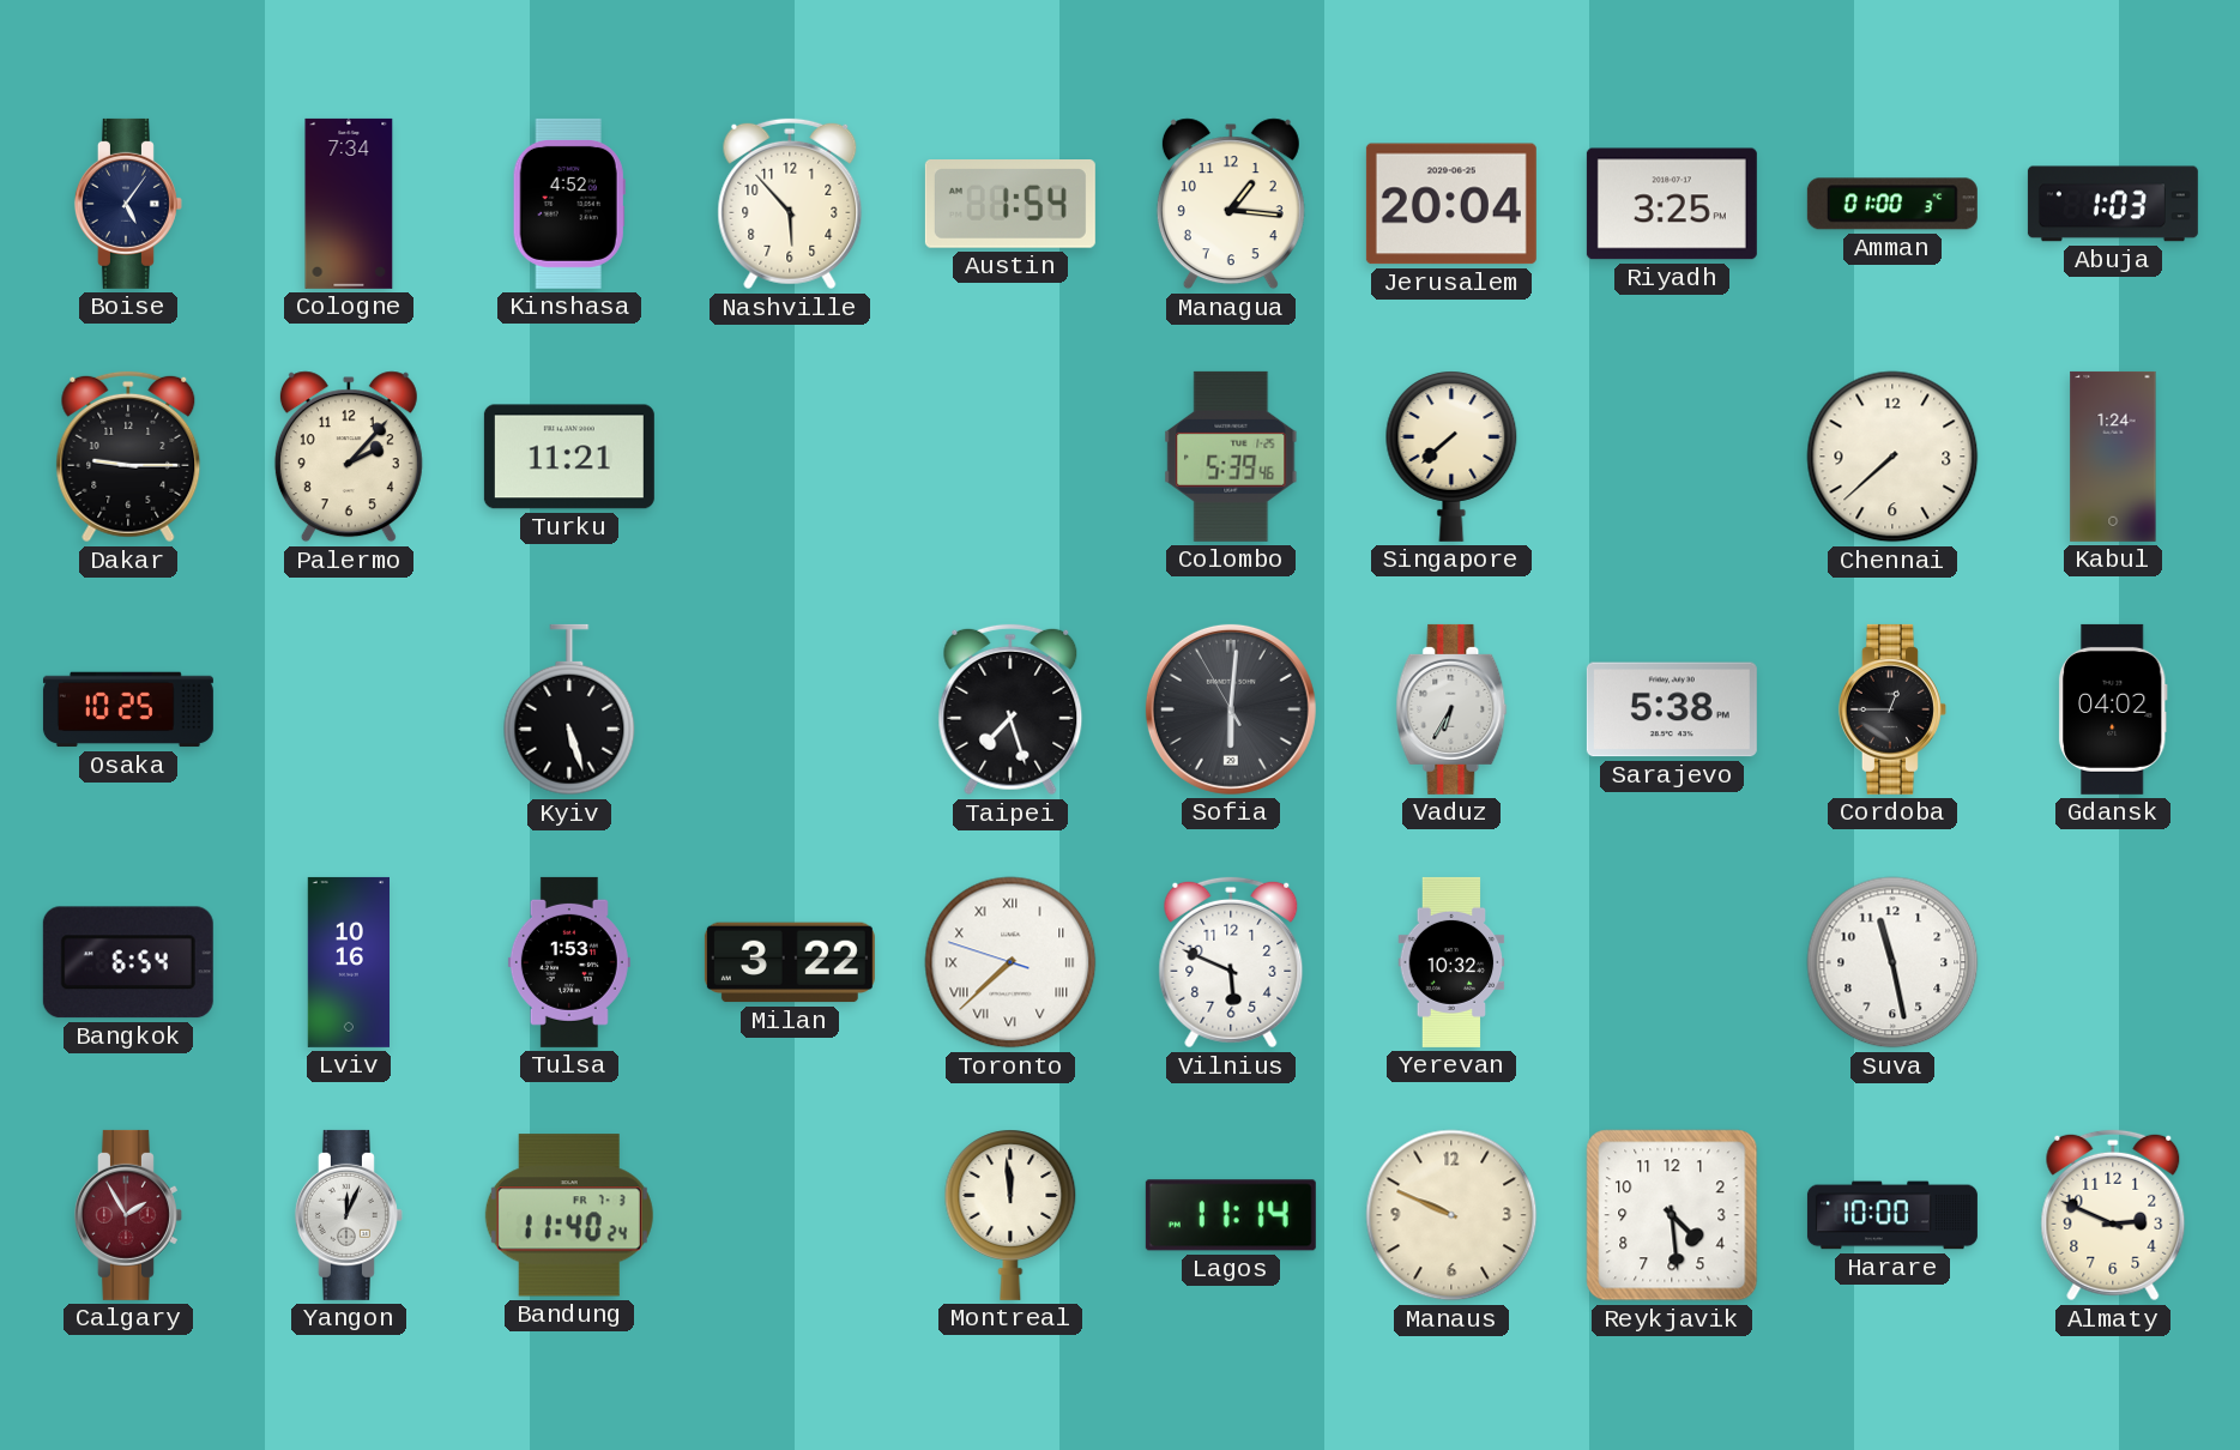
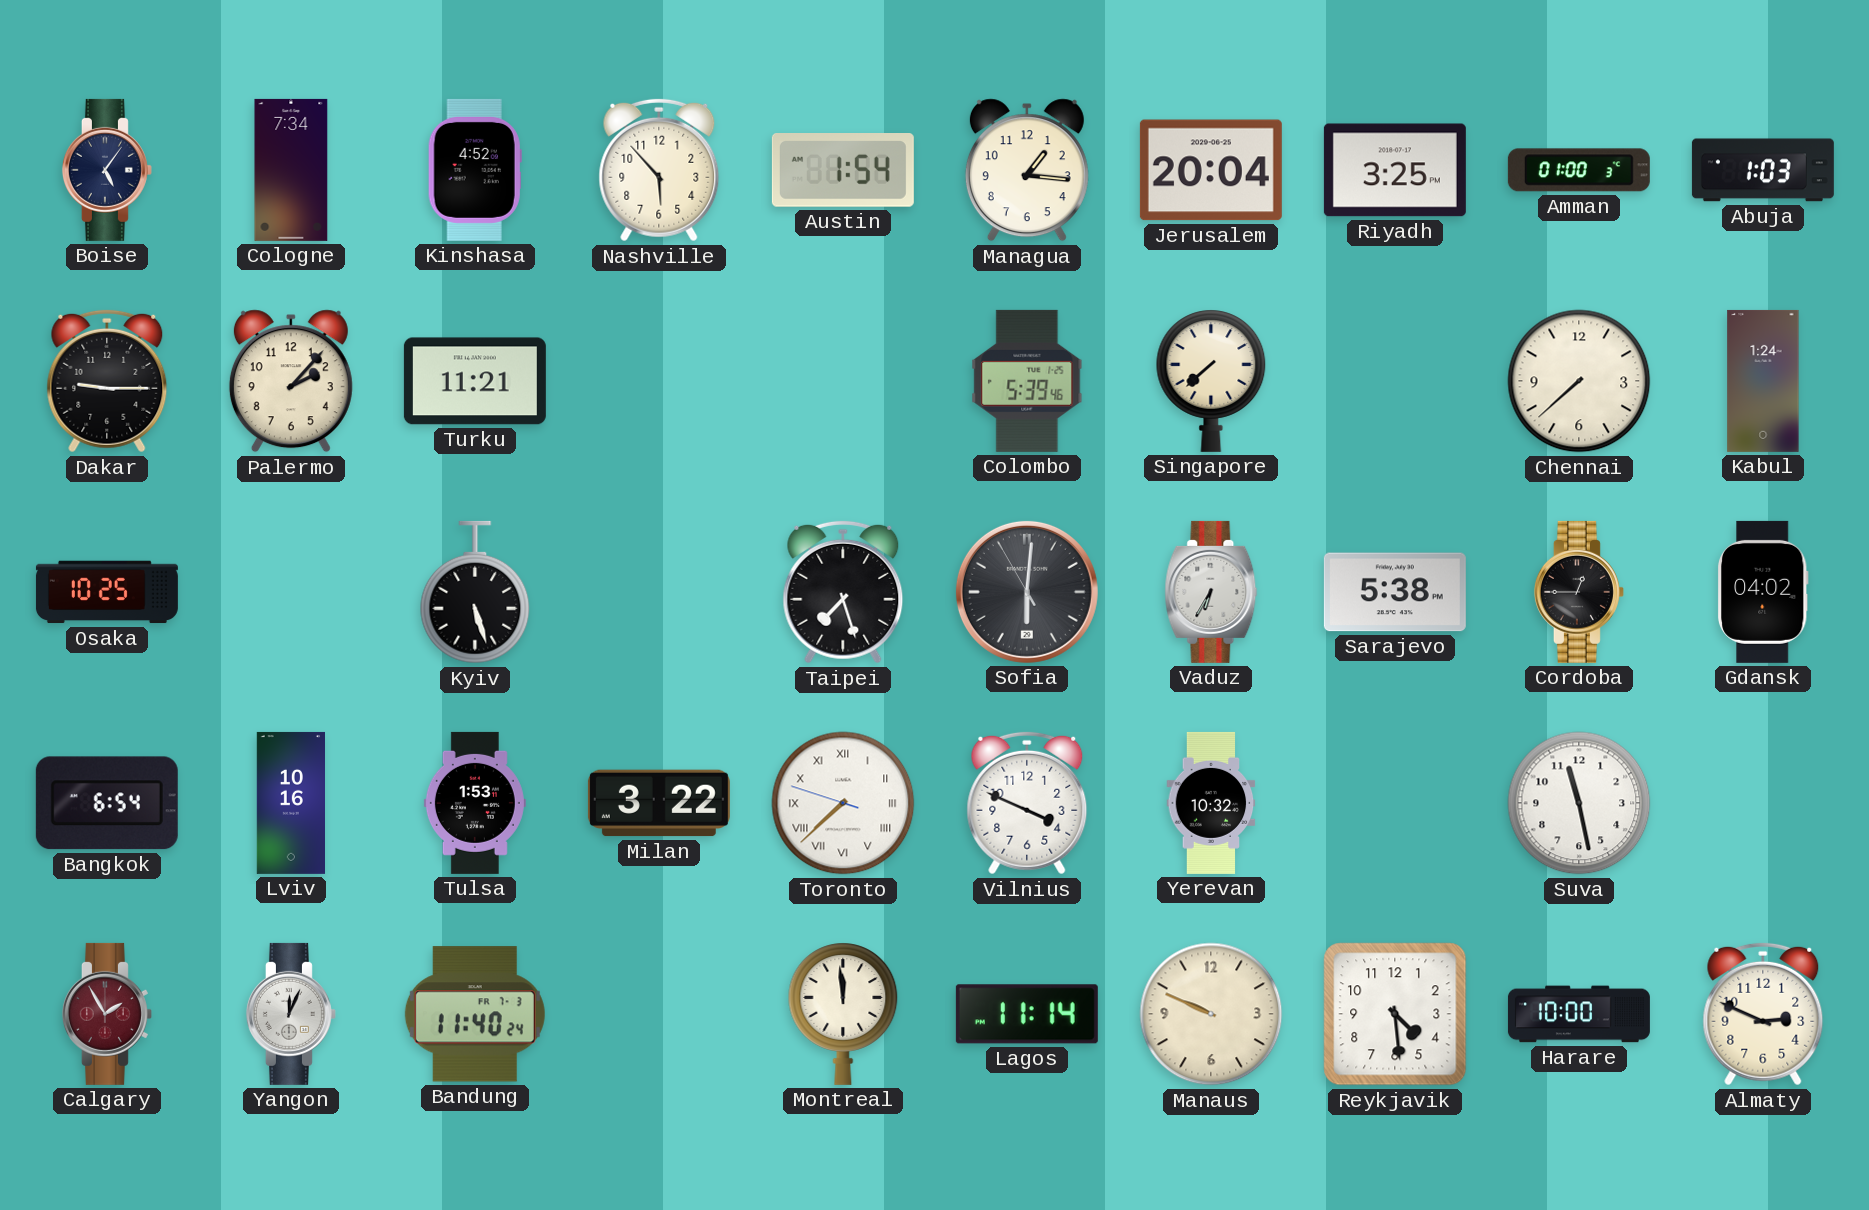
Vilnius: 5:49 -> 3:49 (1027, 803)
